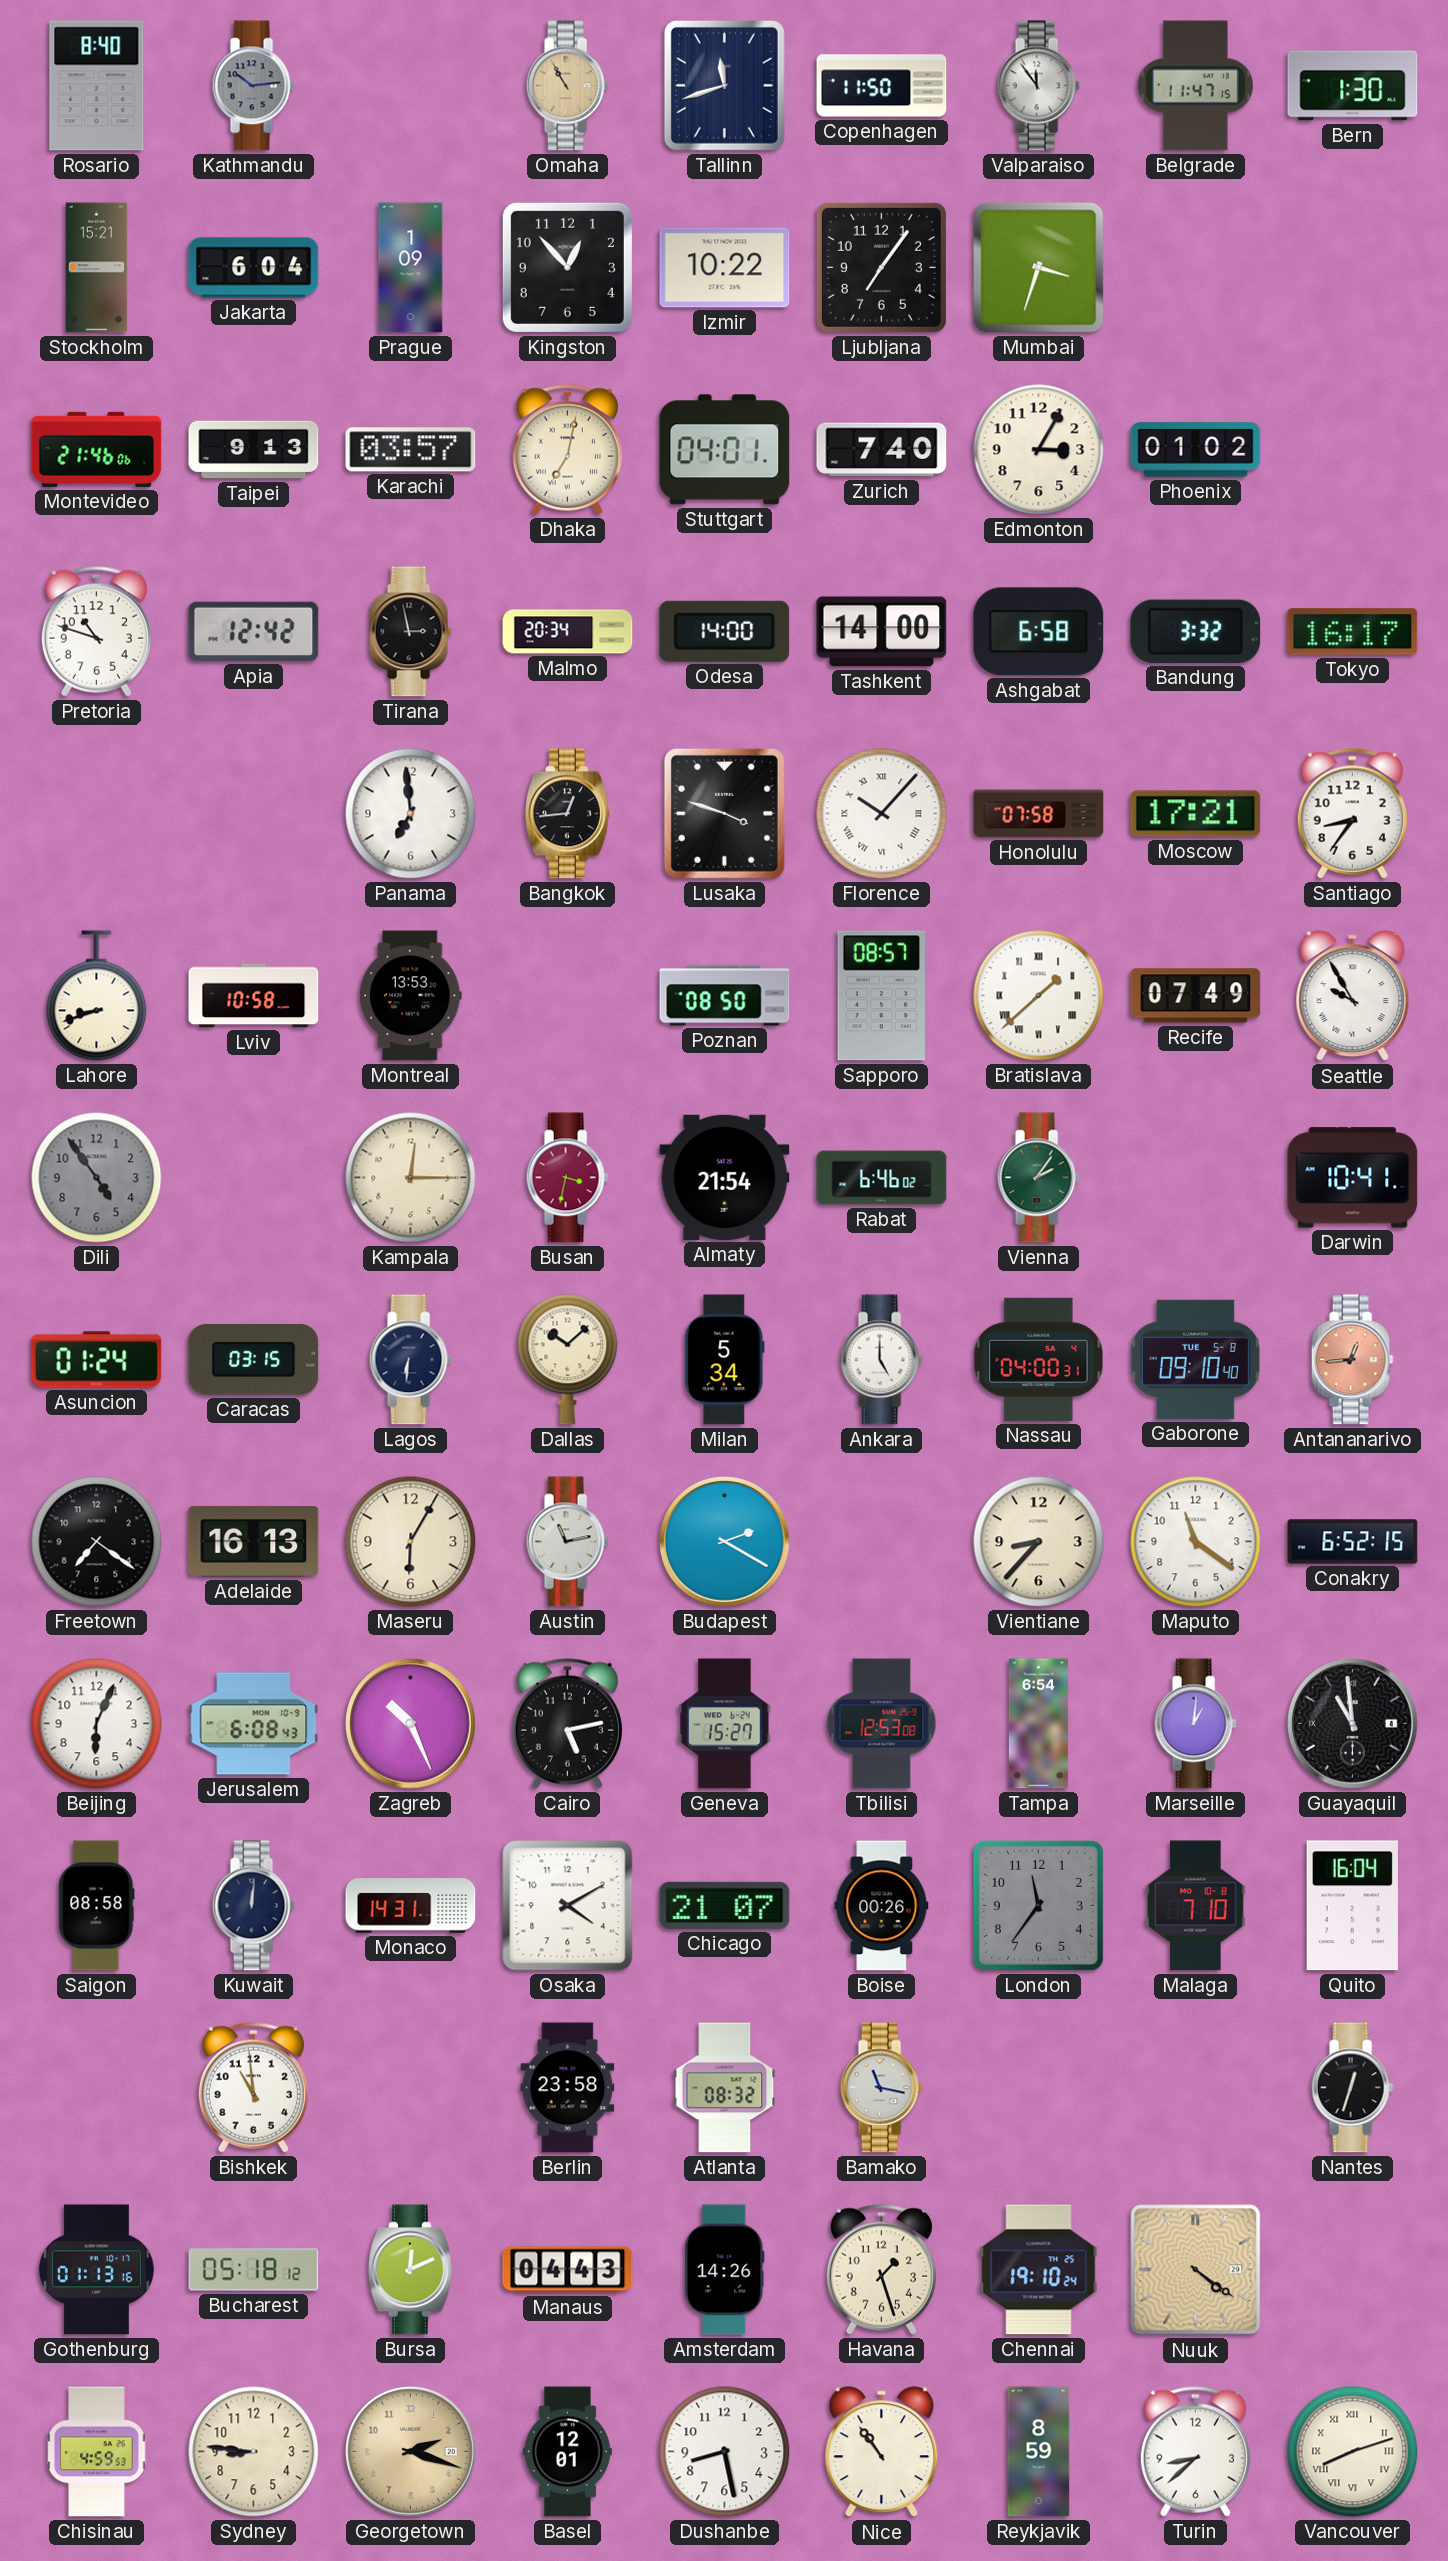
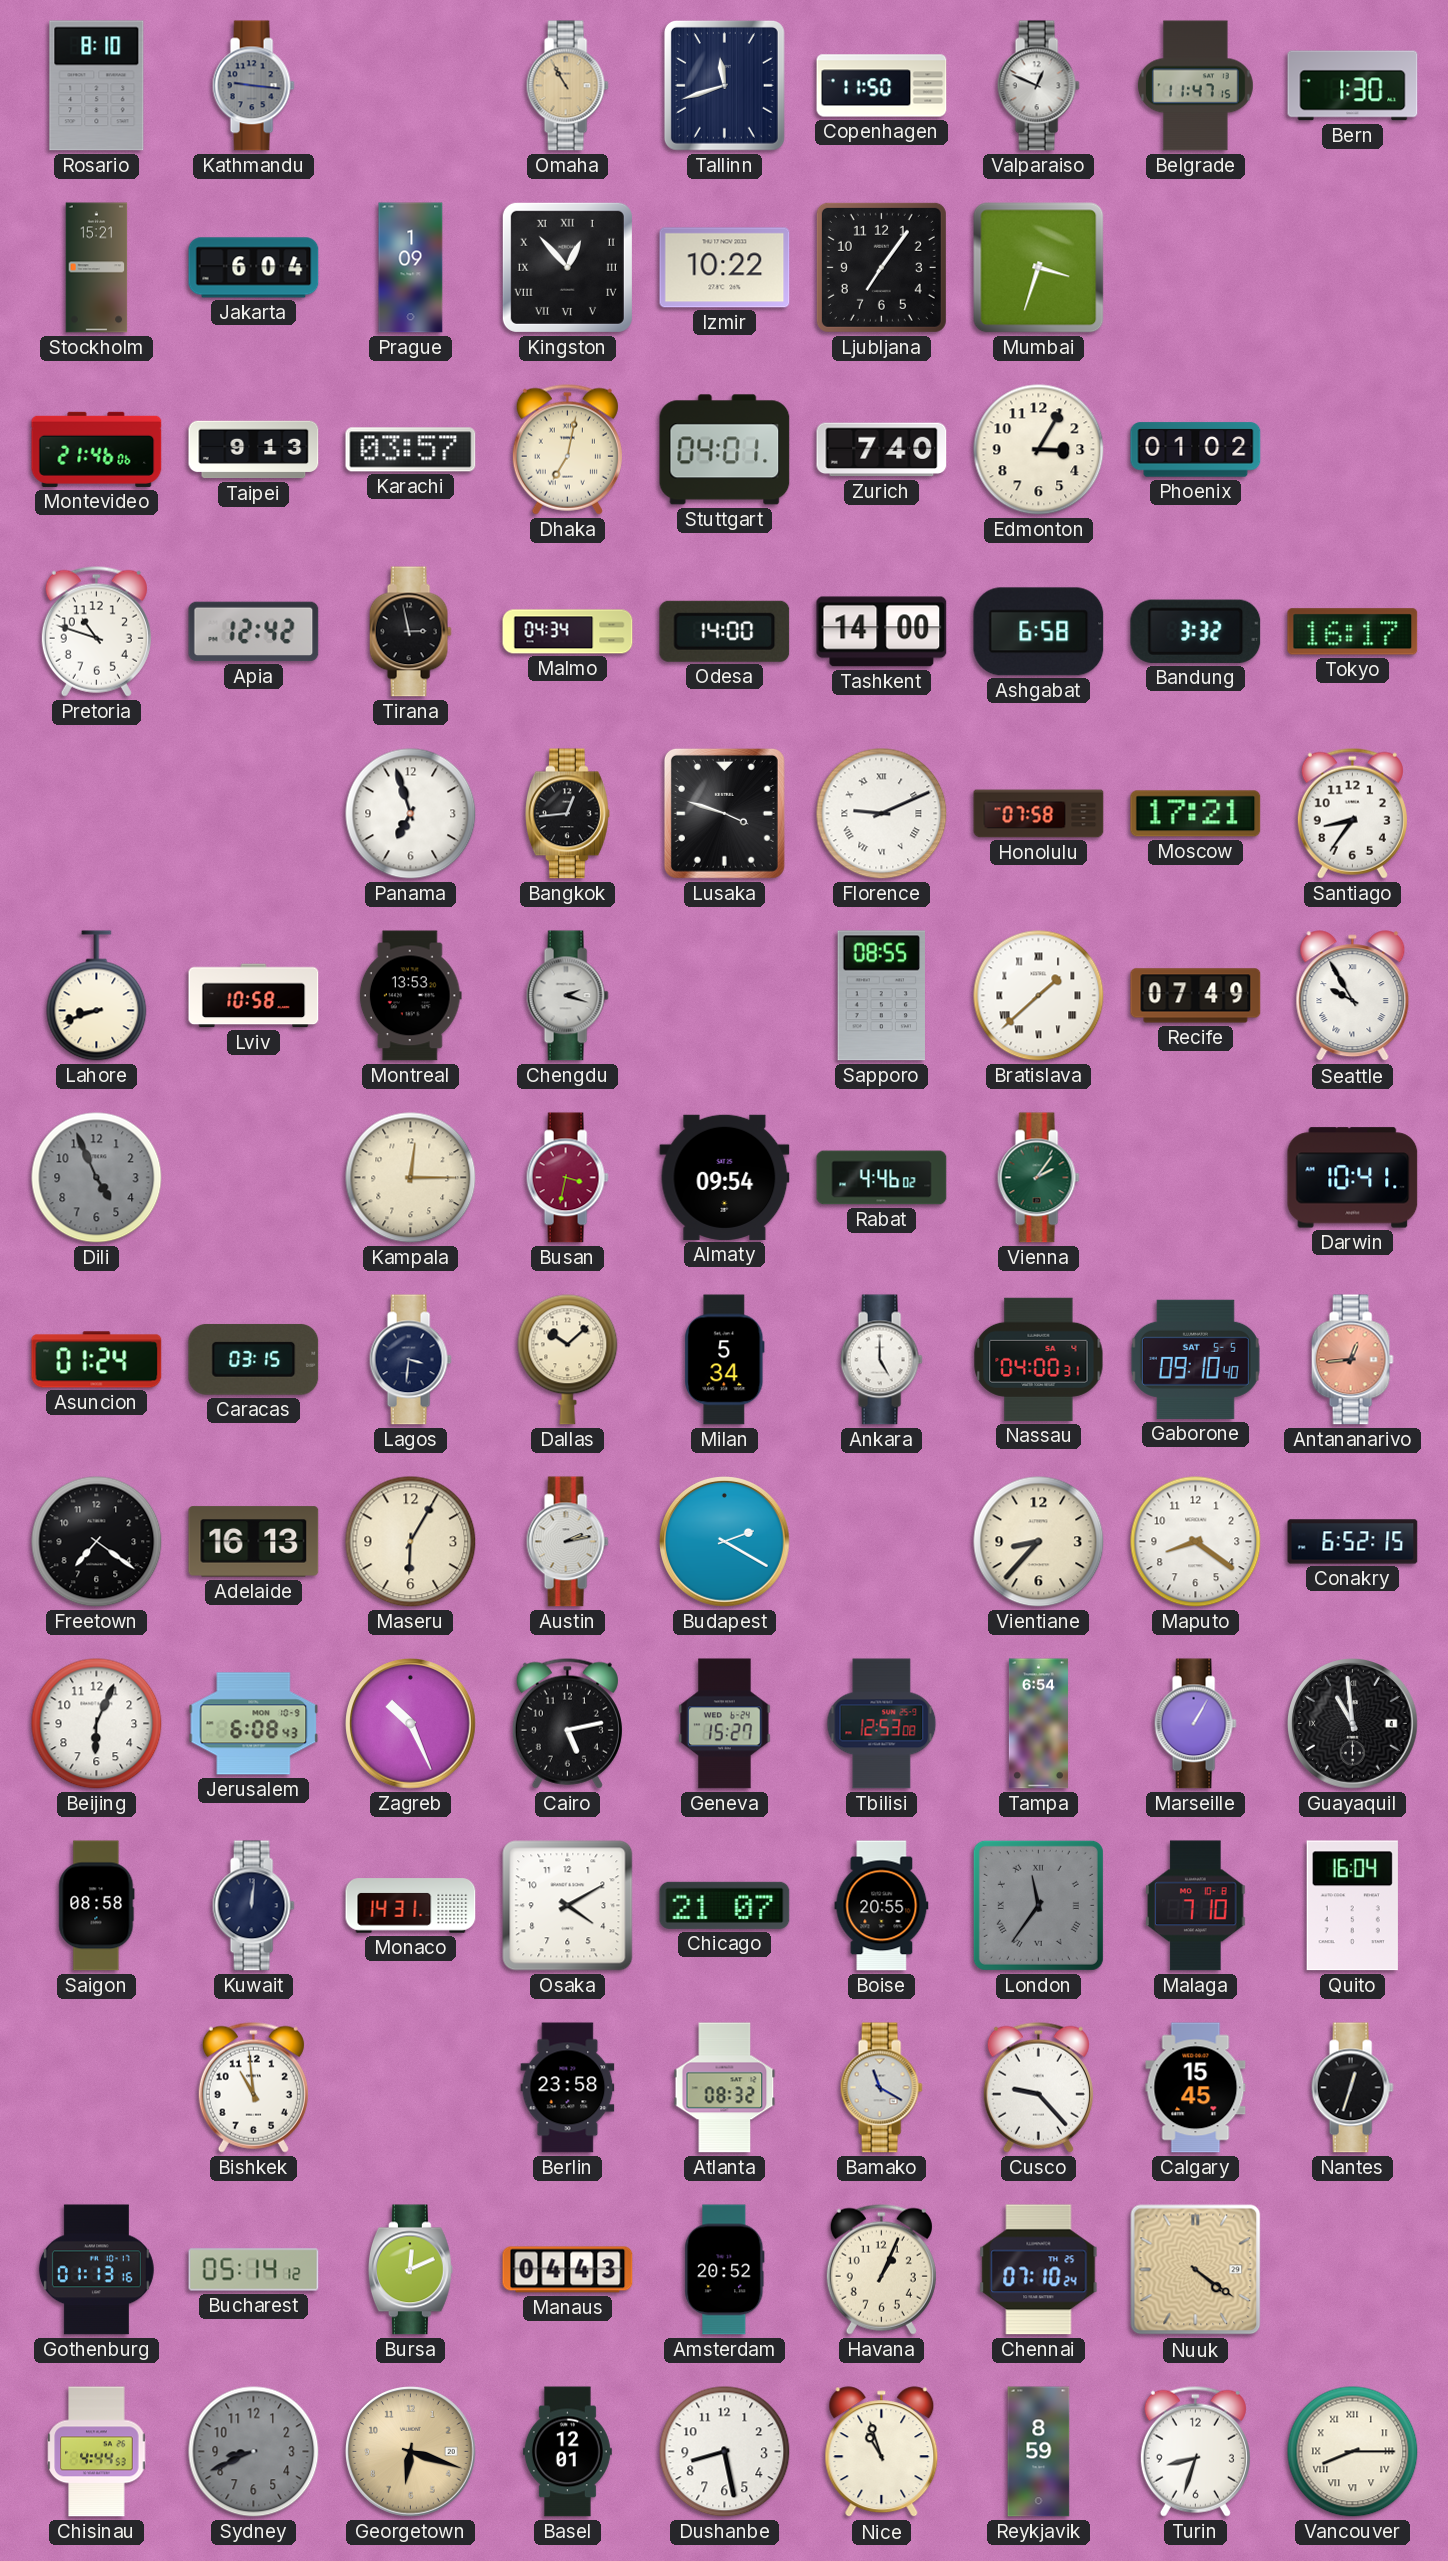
Rosario: 8:40 -> 8:10 (97, 86)
Kathmandu: 10:14 -> 9:16 (253, 86)
Valparaiso: 11:54 -> 12:49 (1038, 86)
Kingston numerals: Arabic -> Roman (567, 267)
Malmo: 20:34 -> 04:34 (568, 632)
Panama: 6:59 -> 6:57 (411, 814)
Florence: 10:07 -> 9:11 (882, 814)
Chengdu: none -> 2:18 (567, 996)
Poznan: 08:50 -> none (725, 996)
Sapporo: 08:57 -> 08:55 (881, 996)
Dili: 4:54 -> 4:56 (97, 1178)
Almaty: 21:54 -> 09:54 (725, 1177)
Rabat: 6:46 -> 4:46 (882, 1178)
Lagos: 6:31 -> 3:31 (410, 1360)
Gaborone date: TUE 5-8 -> SAT 5-5 (1195, 1359)
Austin: 11:13 -> 2:13 (567, 1542)
Maputo: 11:21 -> 8:21 (1196, 1542)
Marseille: 1:01 -> 1:05 (1195, 1724)
Boise: 00:26 -> 20:55 (882, 1906)
London numerals: Arabic -> Roman (1038, 1905)
Bamako: 11:17 -> 11:20 (881, 2088)
Cusco: none -> 9:23 (1038, 2087)
Calgary: none -> 15:45 (1196, 2088)
Bucharest: 05:18 -> 05:14 (254, 2270)
Amsterdam: 14:26 -> 20:52 (725, 2270)
Havana: 1:27 -> 1:04 (881, 2269)
Chennai: 19:10 -> 07:10 (1039, 2270)
Chisinau: 4:59 -> 4:44 (97, 2452)
Sydney: 8:46 -> 8:41 (254, 2452)
Sydney dial: cream -> grey (254, 2452)
Georgetown: 2:18 -> 6:18 (411, 2452)
Nice: 10:54 -> 10:57 (882, 2452)
Turin: 8:38 -> 8:33 (1195, 2451)
Vancouver: 8:12 -> 8:15 (1353, 2452)
